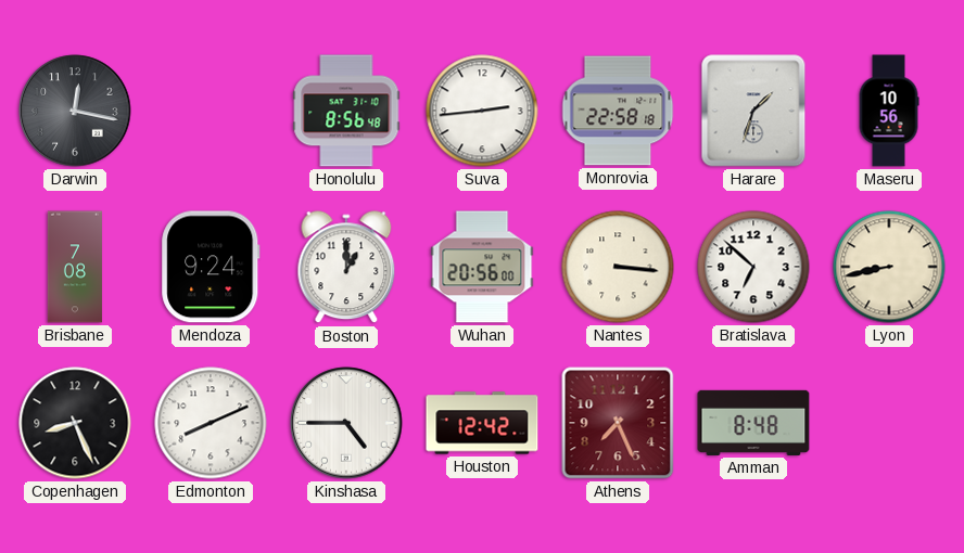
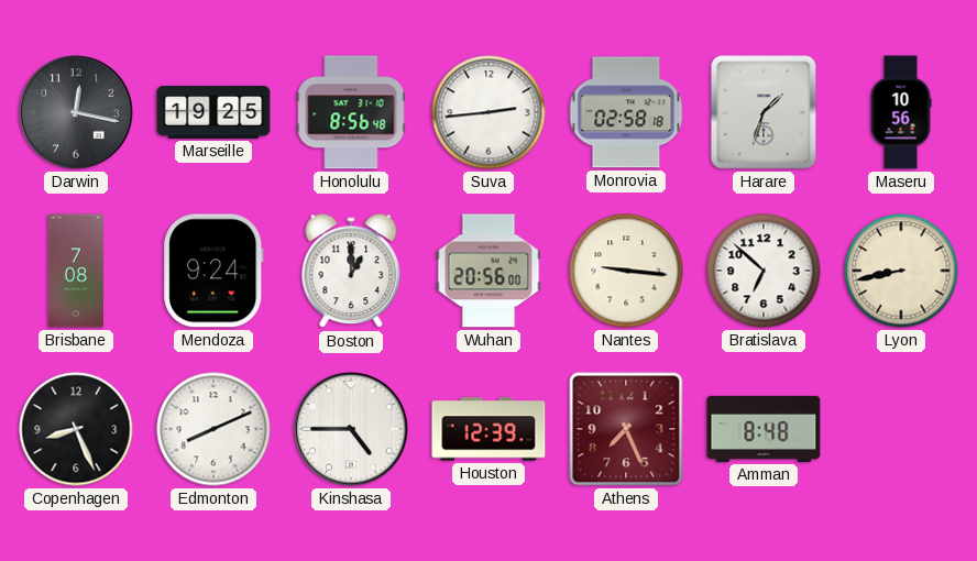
Marseille: none -> 19:25 (213, 112)
Monrovia: 22:58 -> 02:58 (626, 112)
Nantes: 3:16 -> 9:16 (626, 271)
Houston: 12:42 -> 12:39 (488, 429)
